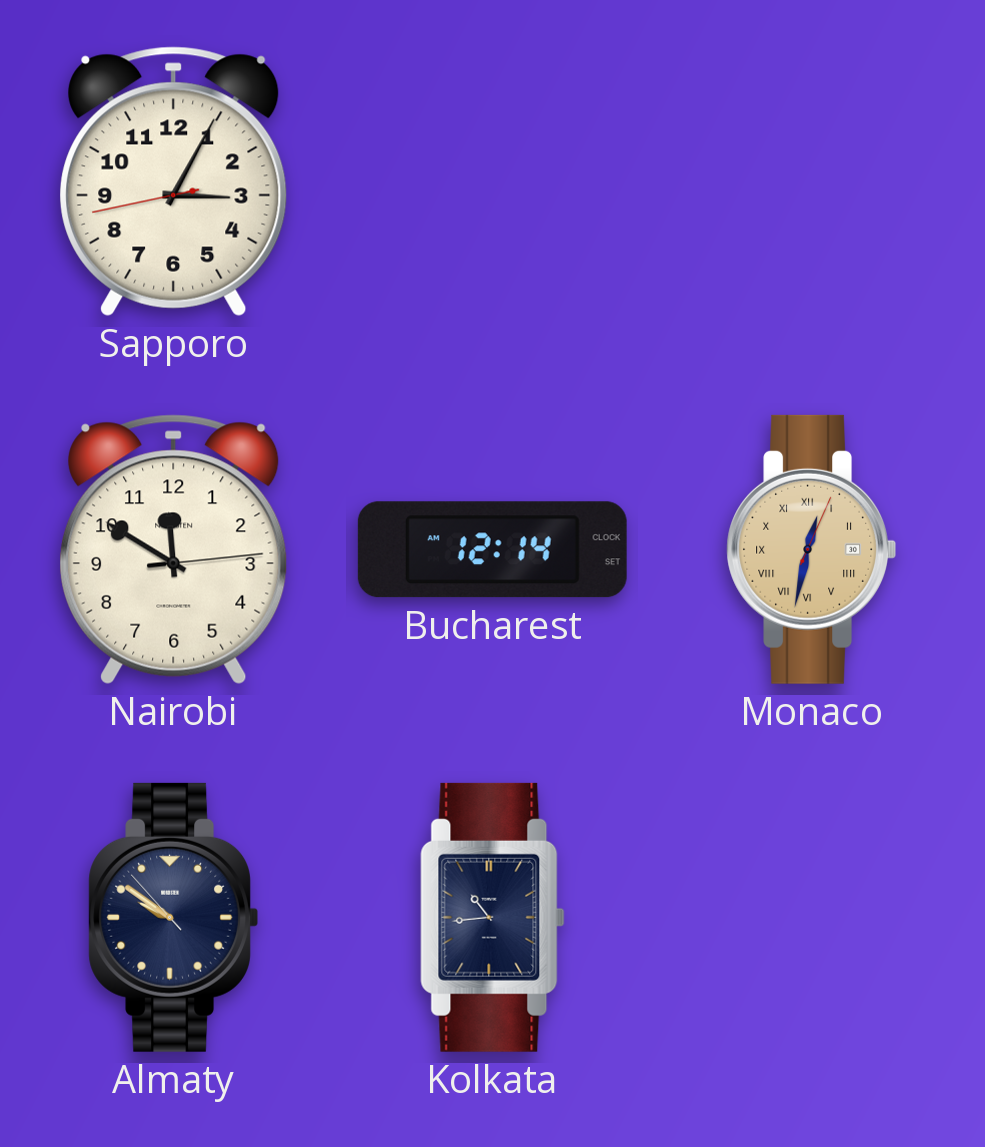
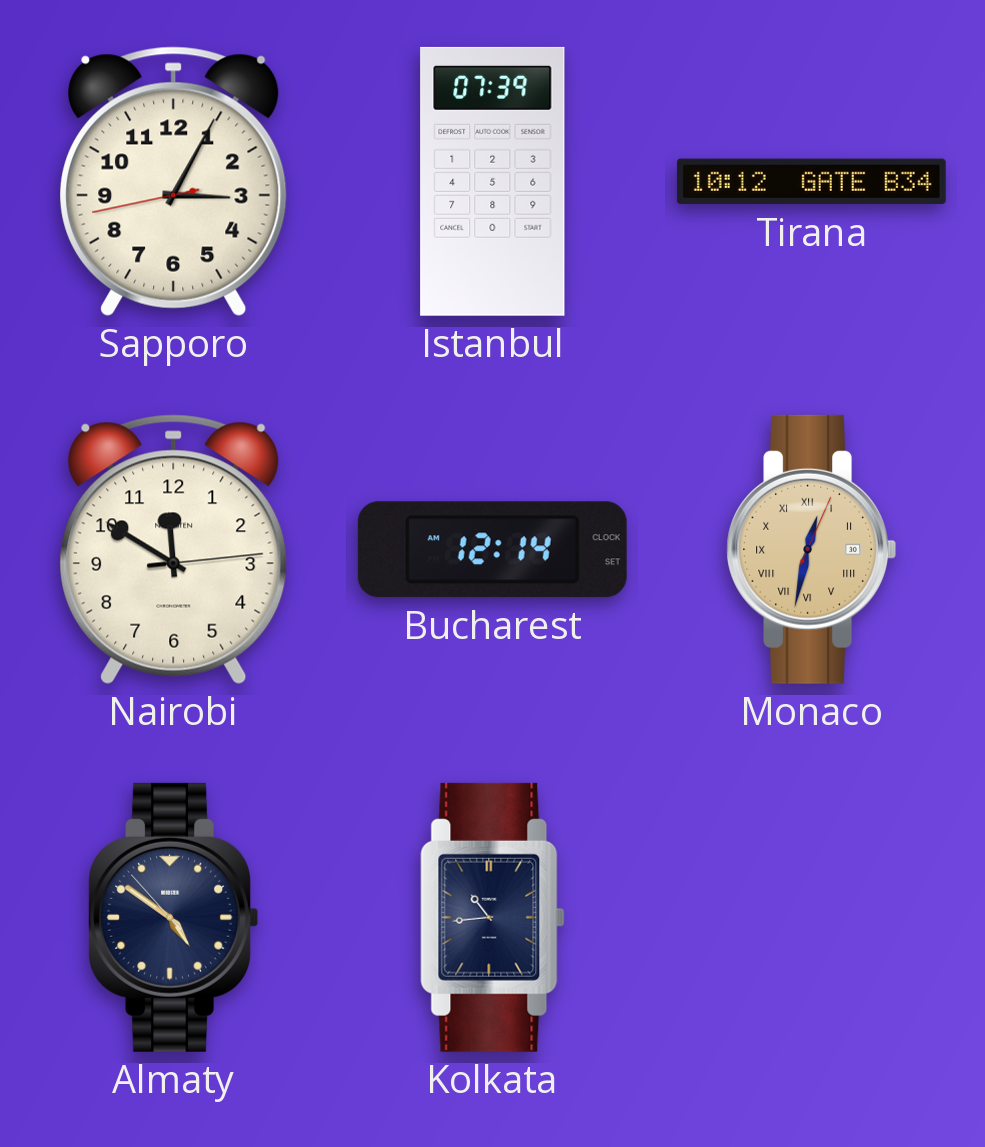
Istanbul: none -> 07:39 (493, 181)
Tirana: none -> 10:12 (811, 182)
Almaty: 9:50 -> 4:50 (173, 917)
